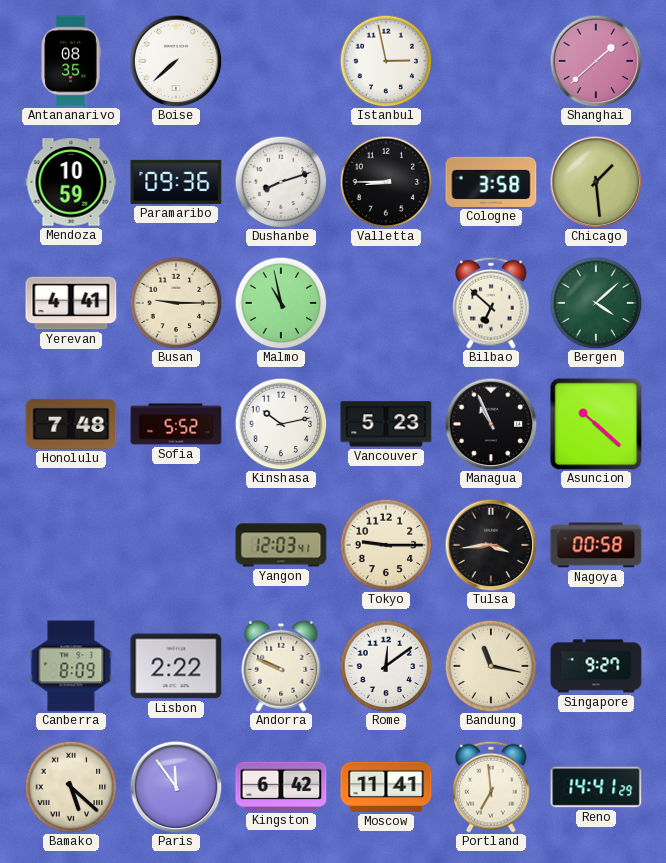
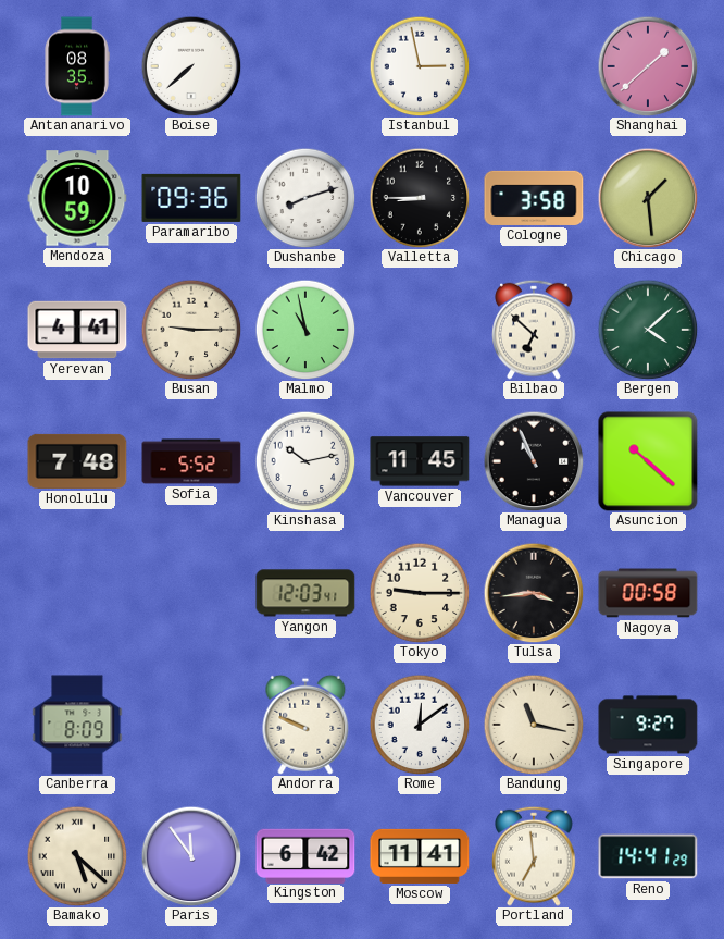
Vancouver: 5:23 -> 11:45 (420, 461)
Lisbon: 2:22 -> none (176, 666)
